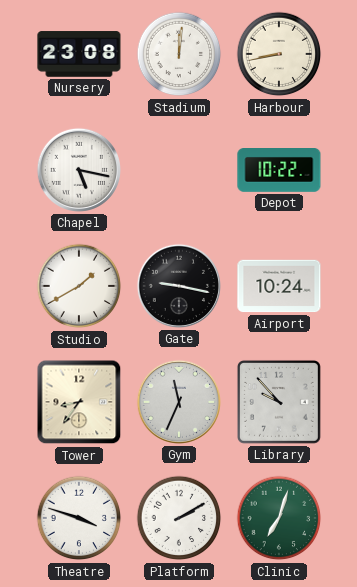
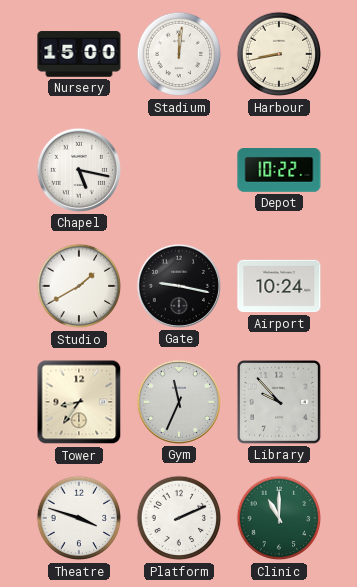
Nursery: 23:08 -> 15:00 (79, 54)
Platform: 2:10 -> 2:11 (179, 518)
Clinic: 7:03 -> 11:00 (279, 518)
